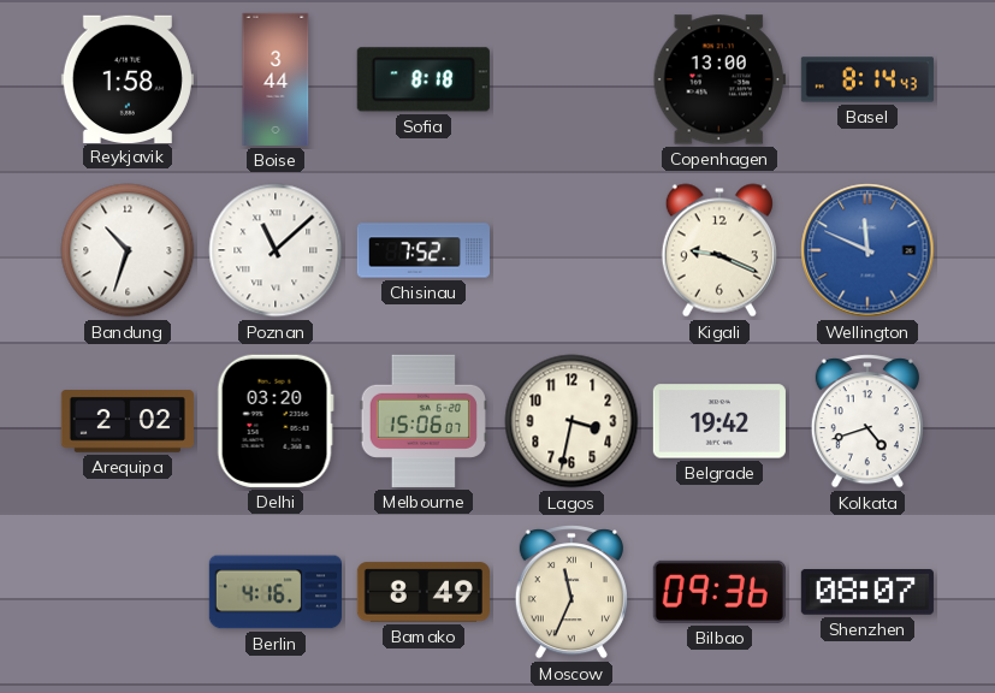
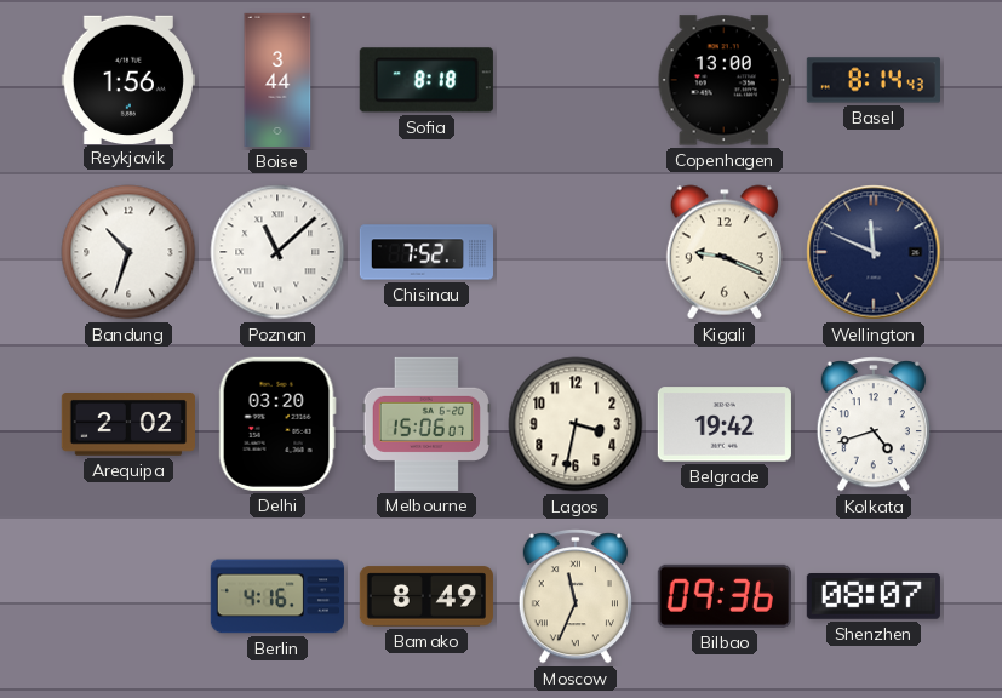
Reykjavik: 1:58 -> 1:56 (128, 79)
Wellington dial: blue -> navy (874, 252)
